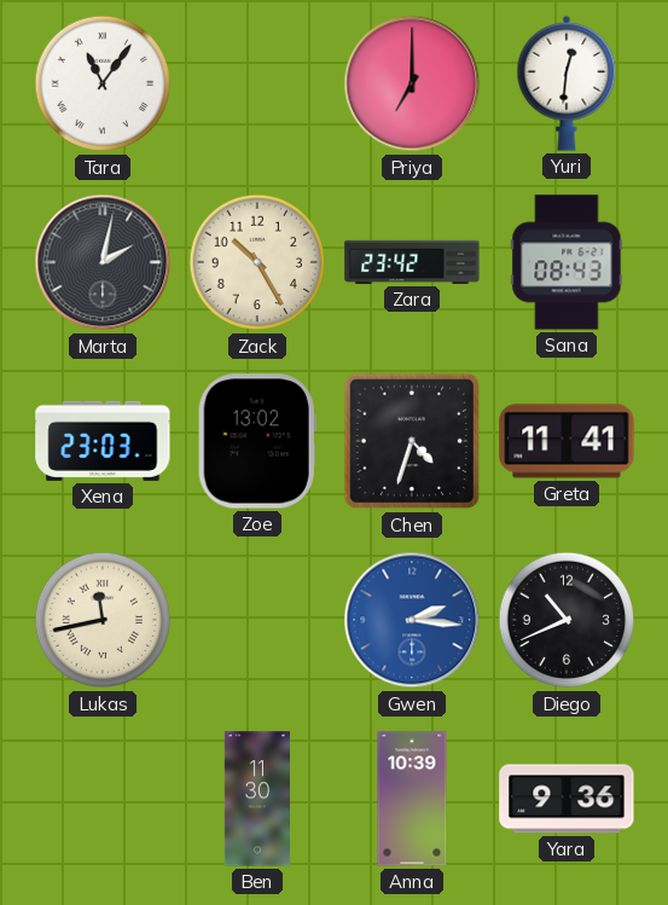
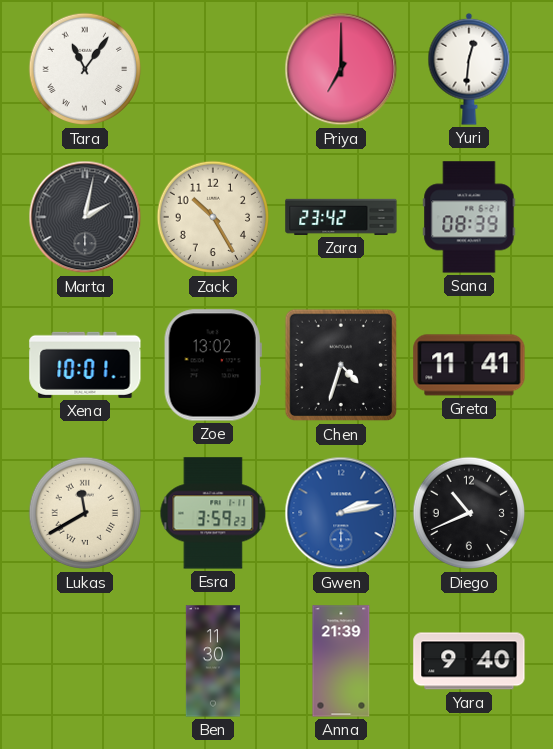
Sana: 08:43 -> 08:39 (469, 217)
Xena: 23:03 -> 10:01 (85, 365)
Lukas: 11:43 -> 11:40 (85, 513)
Esra: none -> 3:59 (213, 513)
Gwen: 2:16 -> 2:13 (341, 513)
Anna: 10:39 -> 21:39 (341, 661)
Yara: 9:36 -> 9:40 (469, 661)
